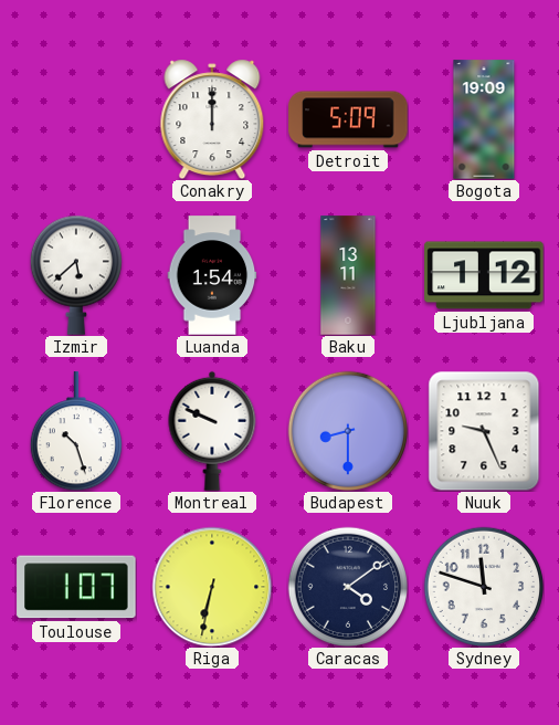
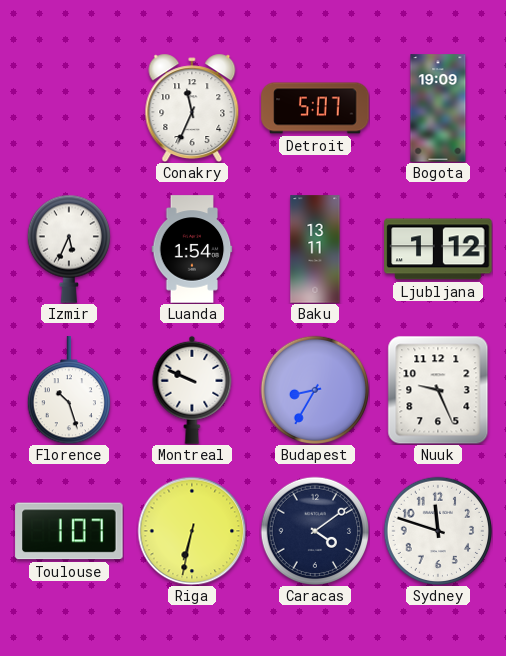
Conakry: 12:00 -> 11:34 (192, 108)
Detroit: 5:09 -> 5:07 (315, 108)
Izmir: 5:38 -> 5:34 (68, 249)
Budapest: 8:30 -> 8:35 (314, 389)
